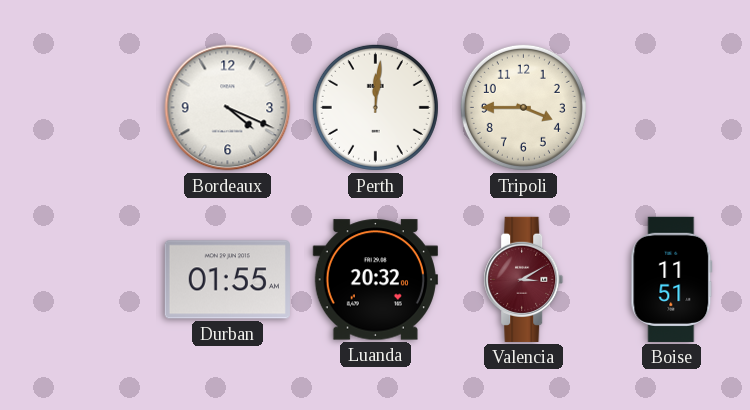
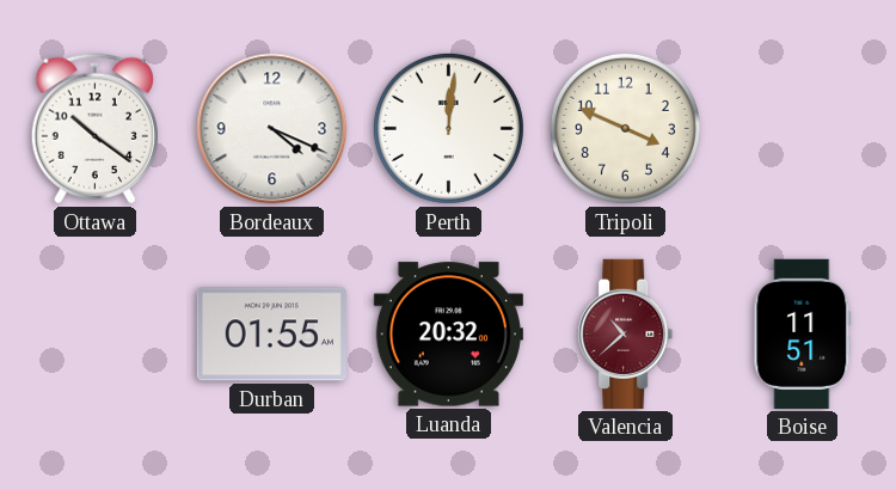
Ottawa: none -> 10:21 (94, 129)
Tripoli: 3:45 -> 3:49 (625, 128)
Valencia: 3:10 -> 10:38 (626, 333)
